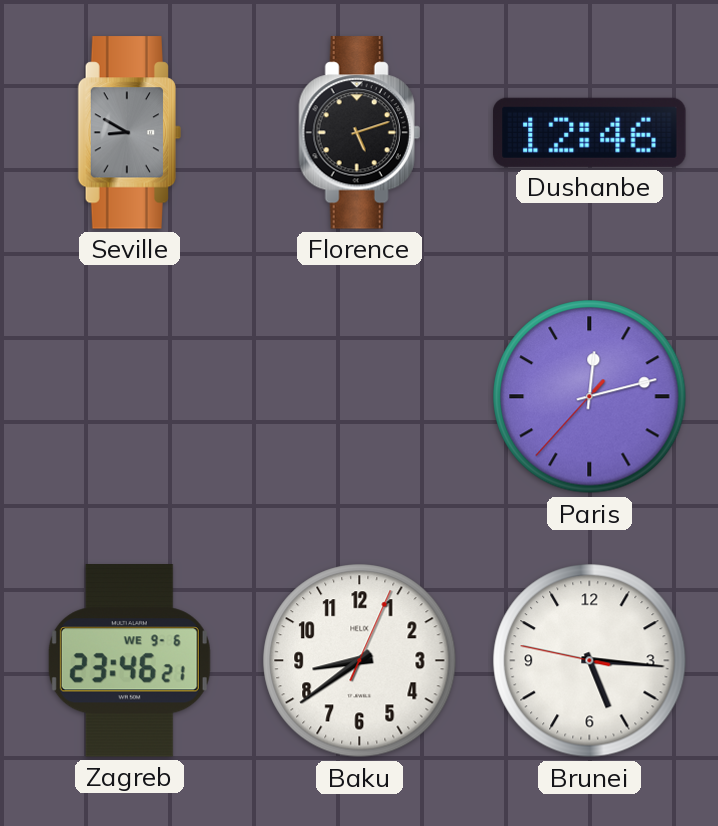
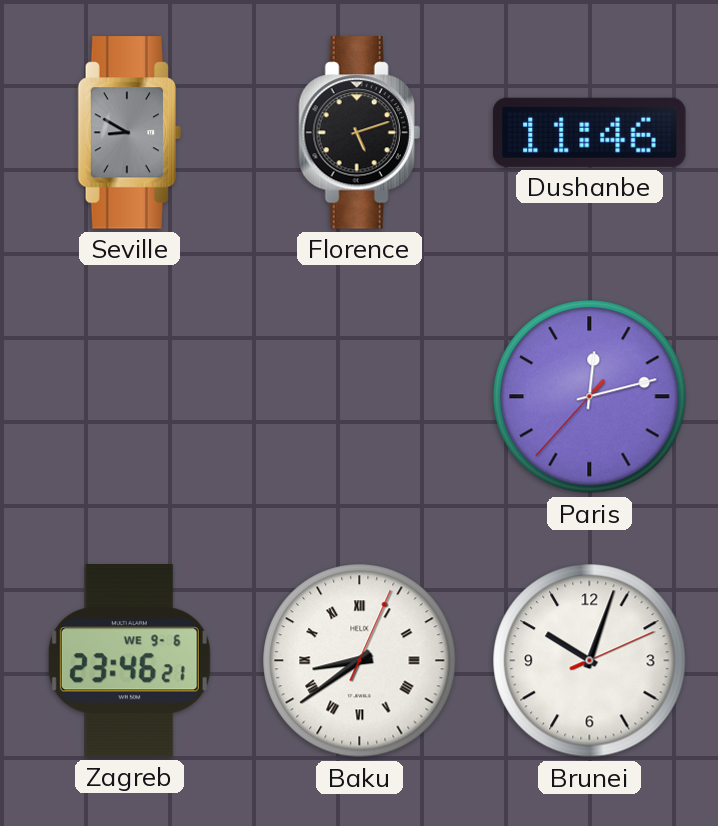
Dushanbe: 12:46 -> 11:46 (590, 132)
Baku numerals: Arabic -> Roman (360, 661)
Brunei: 5:15 -> 10:03 (590, 661)
